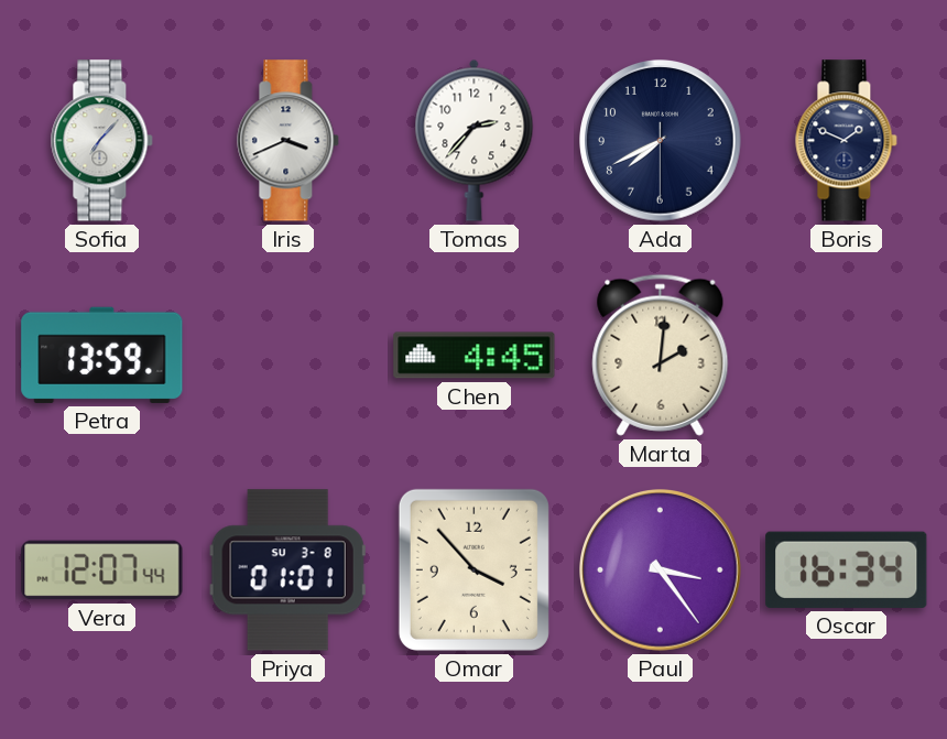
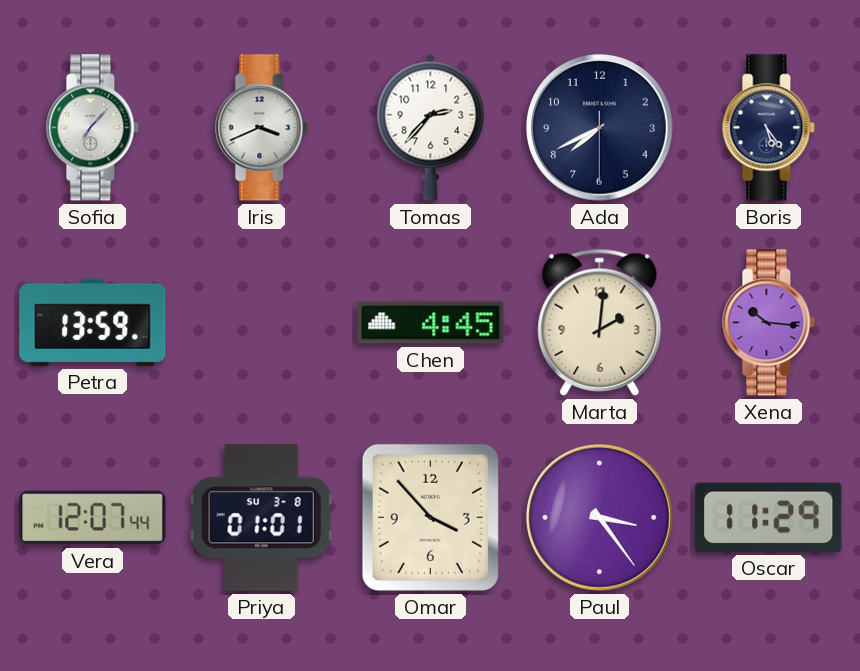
Boris: 1:49 -> 5:24 (769, 128)
Xena: none -> 10:16 (769, 323)
Oscar: 16:34 -> 11:29 (769, 517)
